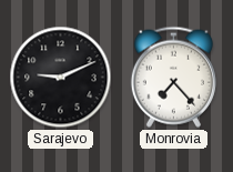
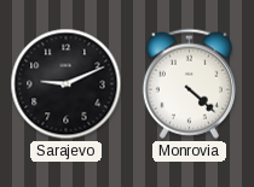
Monrovia: 7:23 -> 4:22 (189, 83)
